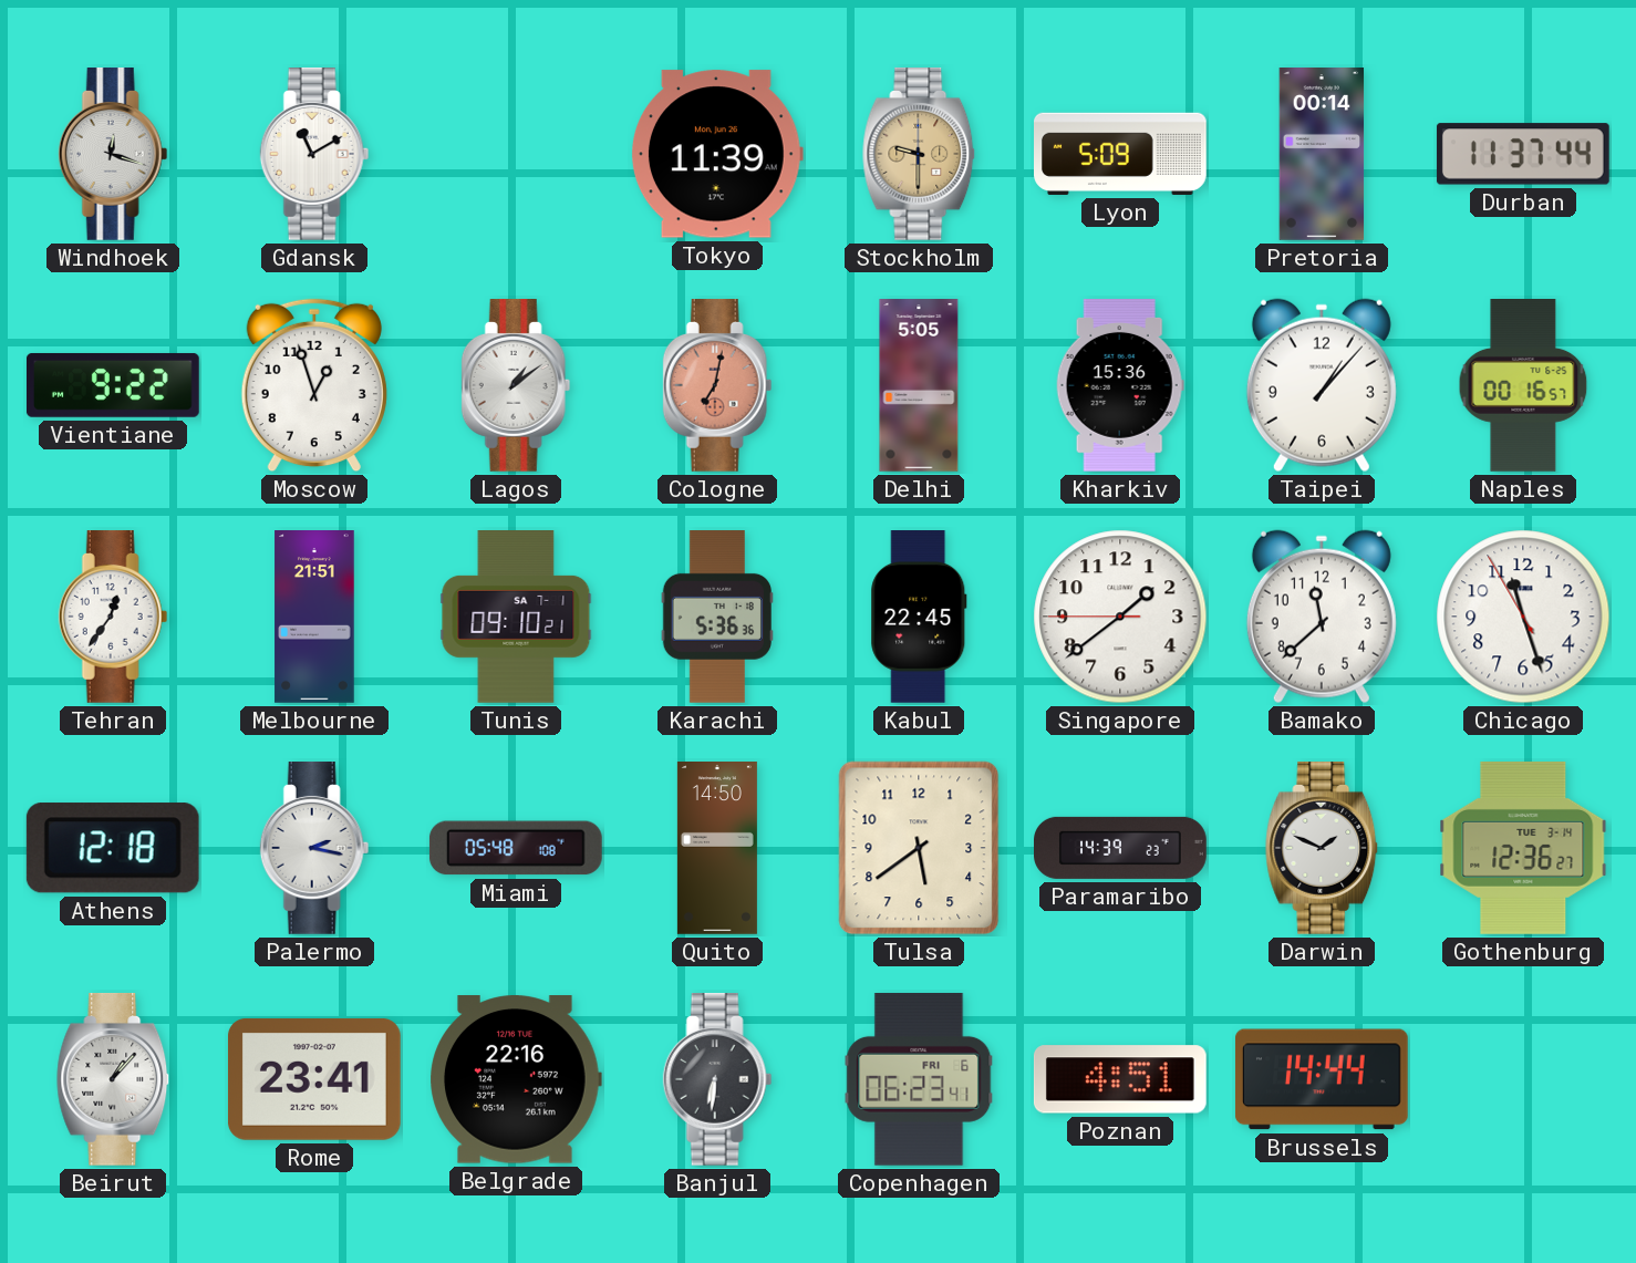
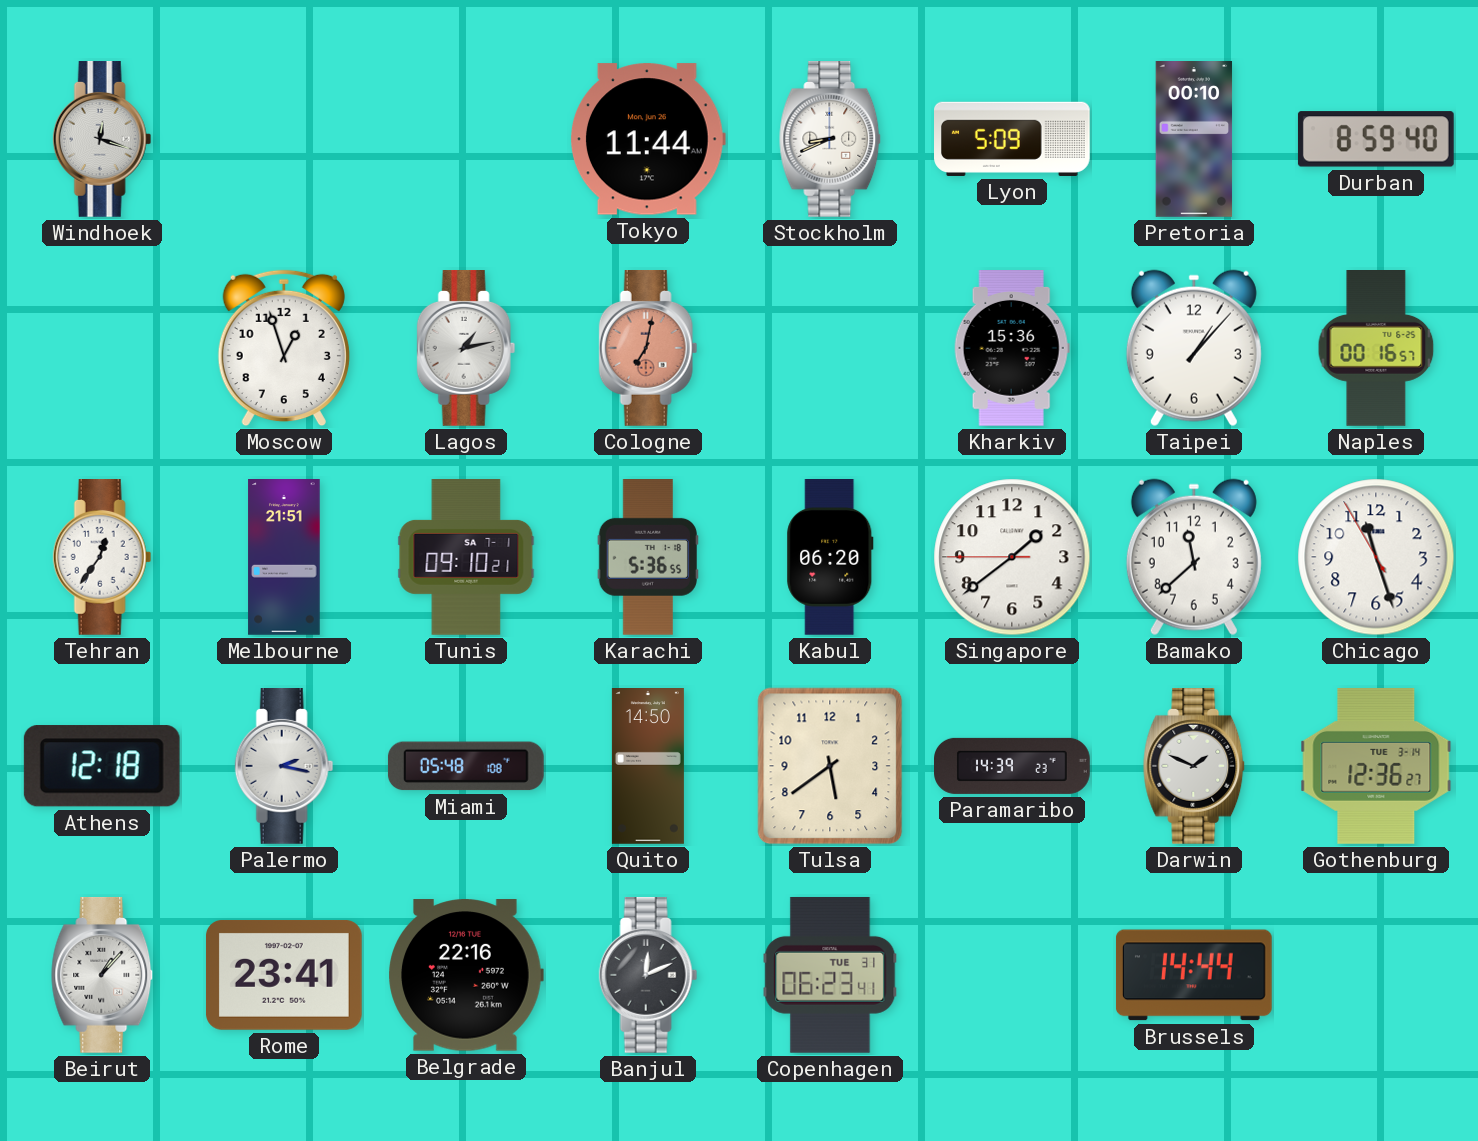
Gdansk: 11:10 -> none (314, 155)
Tokyo: 11:39 -> 11:44 (647, 139)
Stockholm: 9:30 -> 8:41 (831, 140)
Stockholm dial: champagne -> white (831, 140)
Pretoria: 00:14 -> 00:10 (1194, 140)
Durban: 11:37 -> 8:59 (1376, 139)
Vientiane: 9:22 -> none (113, 385)
Lagos: 1:09 -> 1:13 (466, 349)
Delhi: 5:05 -> none (919, 385)
Karachi: 5:36:36 -> 5:36:55 (648, 558)
Kabul: 22:45 -> 06:20 (830, 558)
Banjul: 6:31 -> 12:11 (648, 976)
Copenhagen date: FRI 6 -> TUE 31 (830, 975)
Poznan: 4:51 -> none (1120, 1079)
